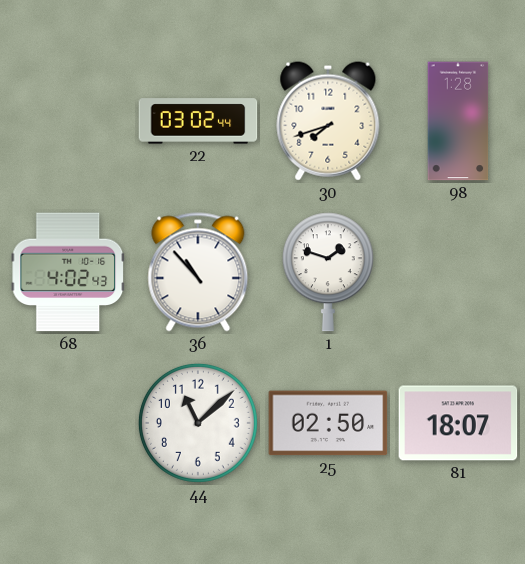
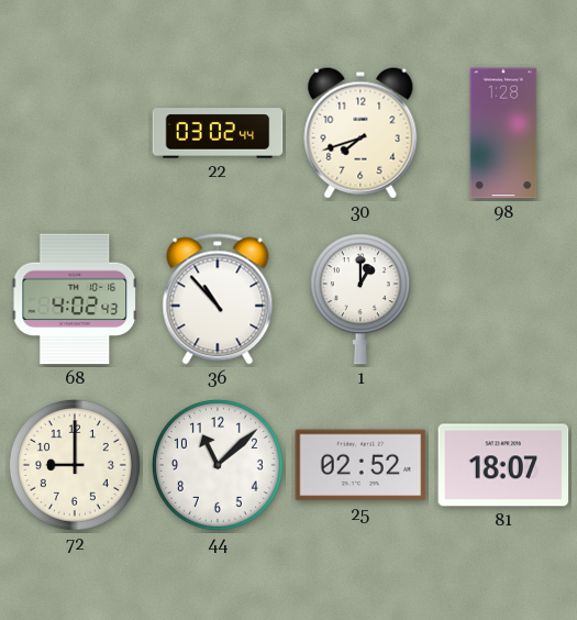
1: 1:48 -> 1:00 (360, 299)
72: none -> 9:00 (75, 465)
25: 02:50 -> 02:52 (360, 465)
